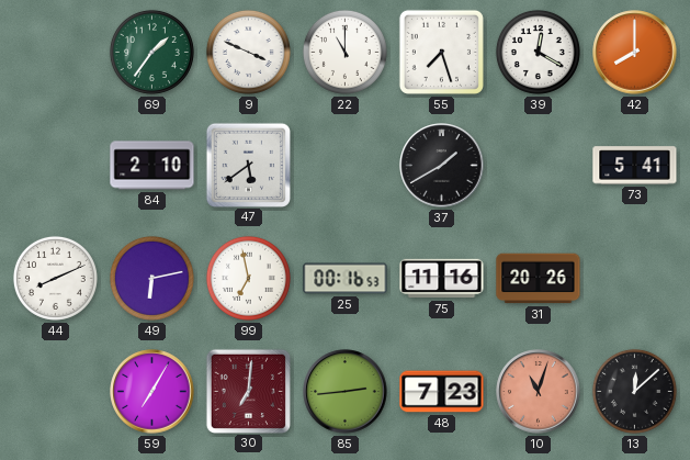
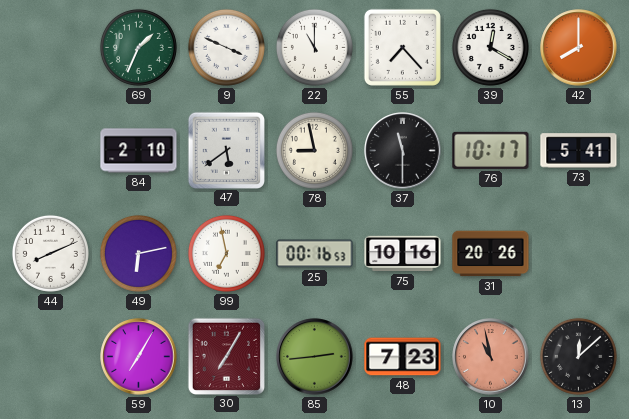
69: 1:36 -> 1:34 (138, 47)
55: 7:27 -> 7:23 (402, 47)
78: none -> 8:58 (314, 150)
37: 1:40 -> 11:30 (403, 151)
76: none -> 10:17 (491, 150)
75: 11:16 -> 10:16 (403, 254)
30: 7:01 -> 7:05 (226, 356)
10: 11:03 -> 10:58 (491, 357)
